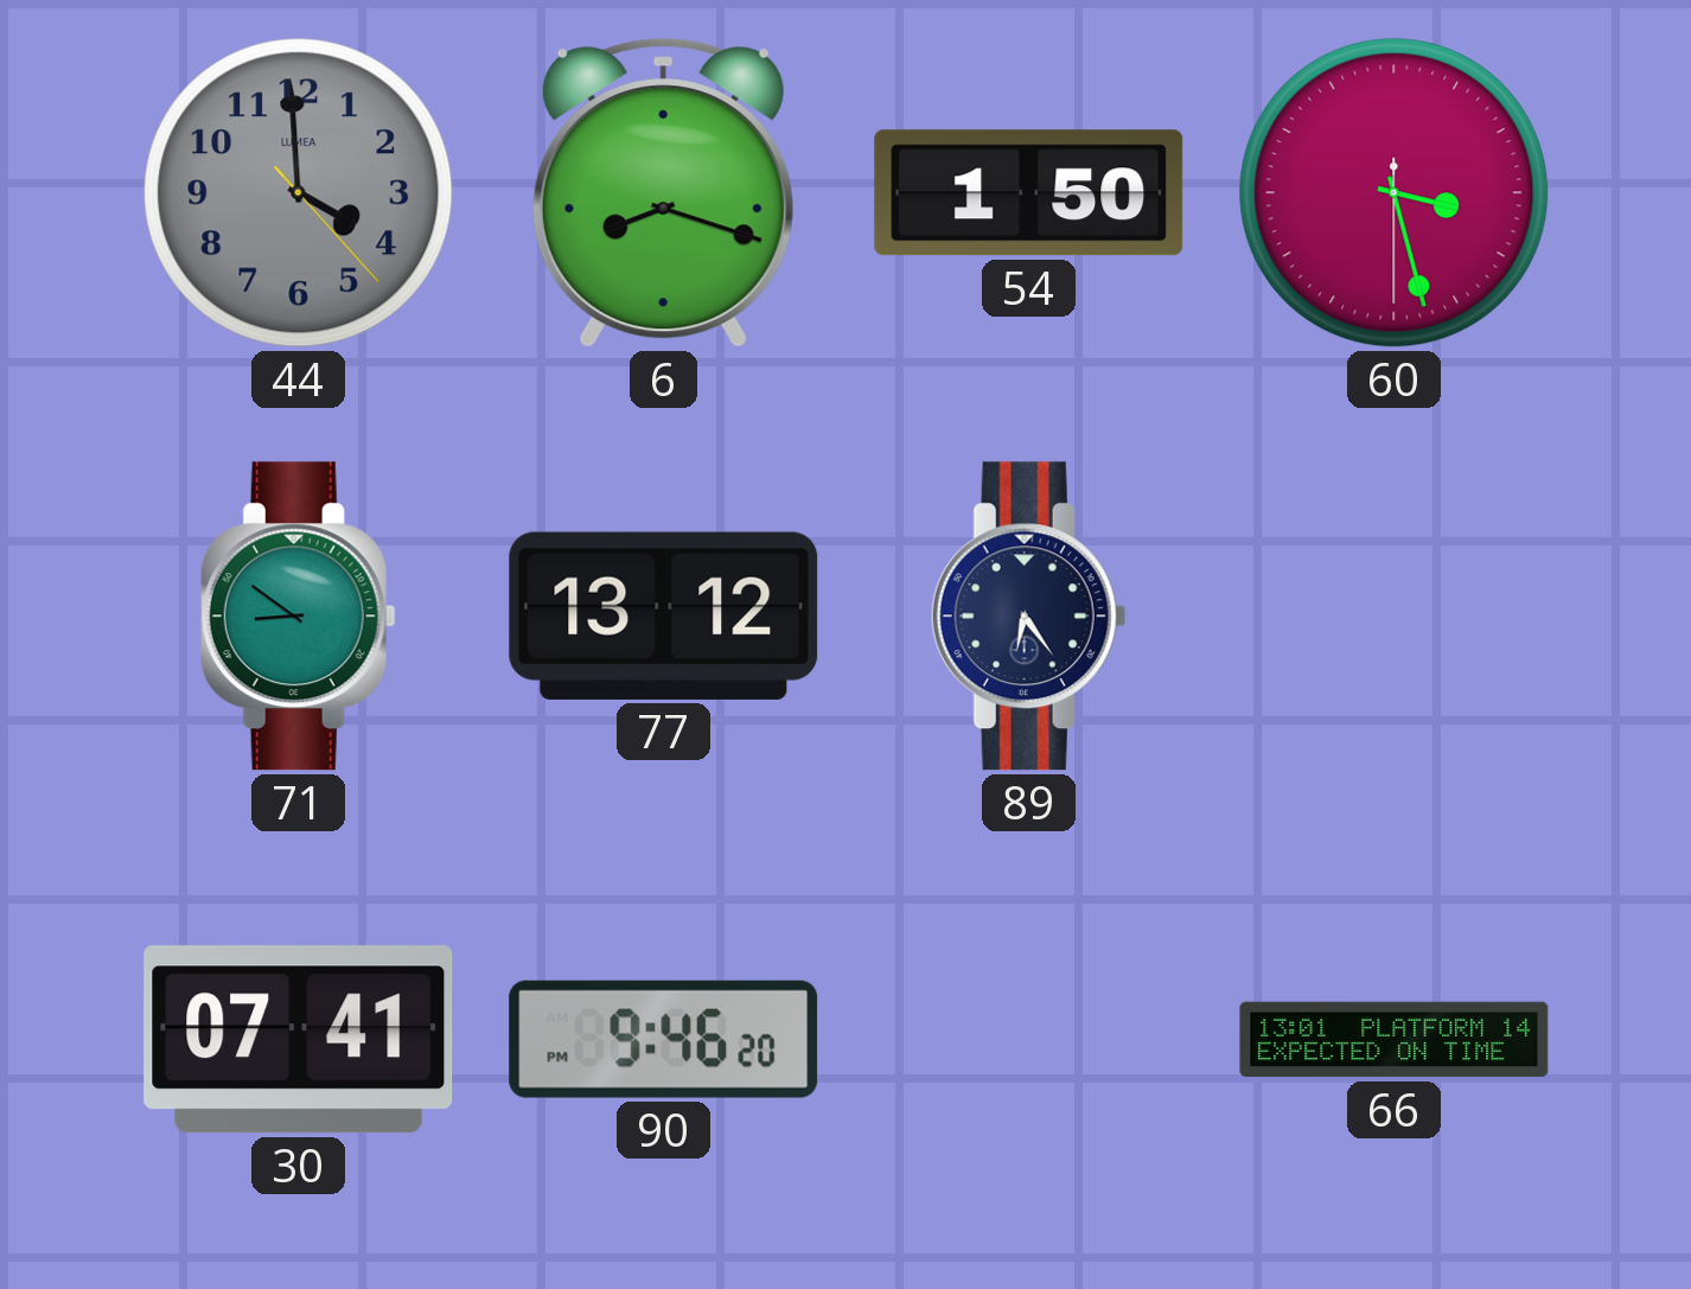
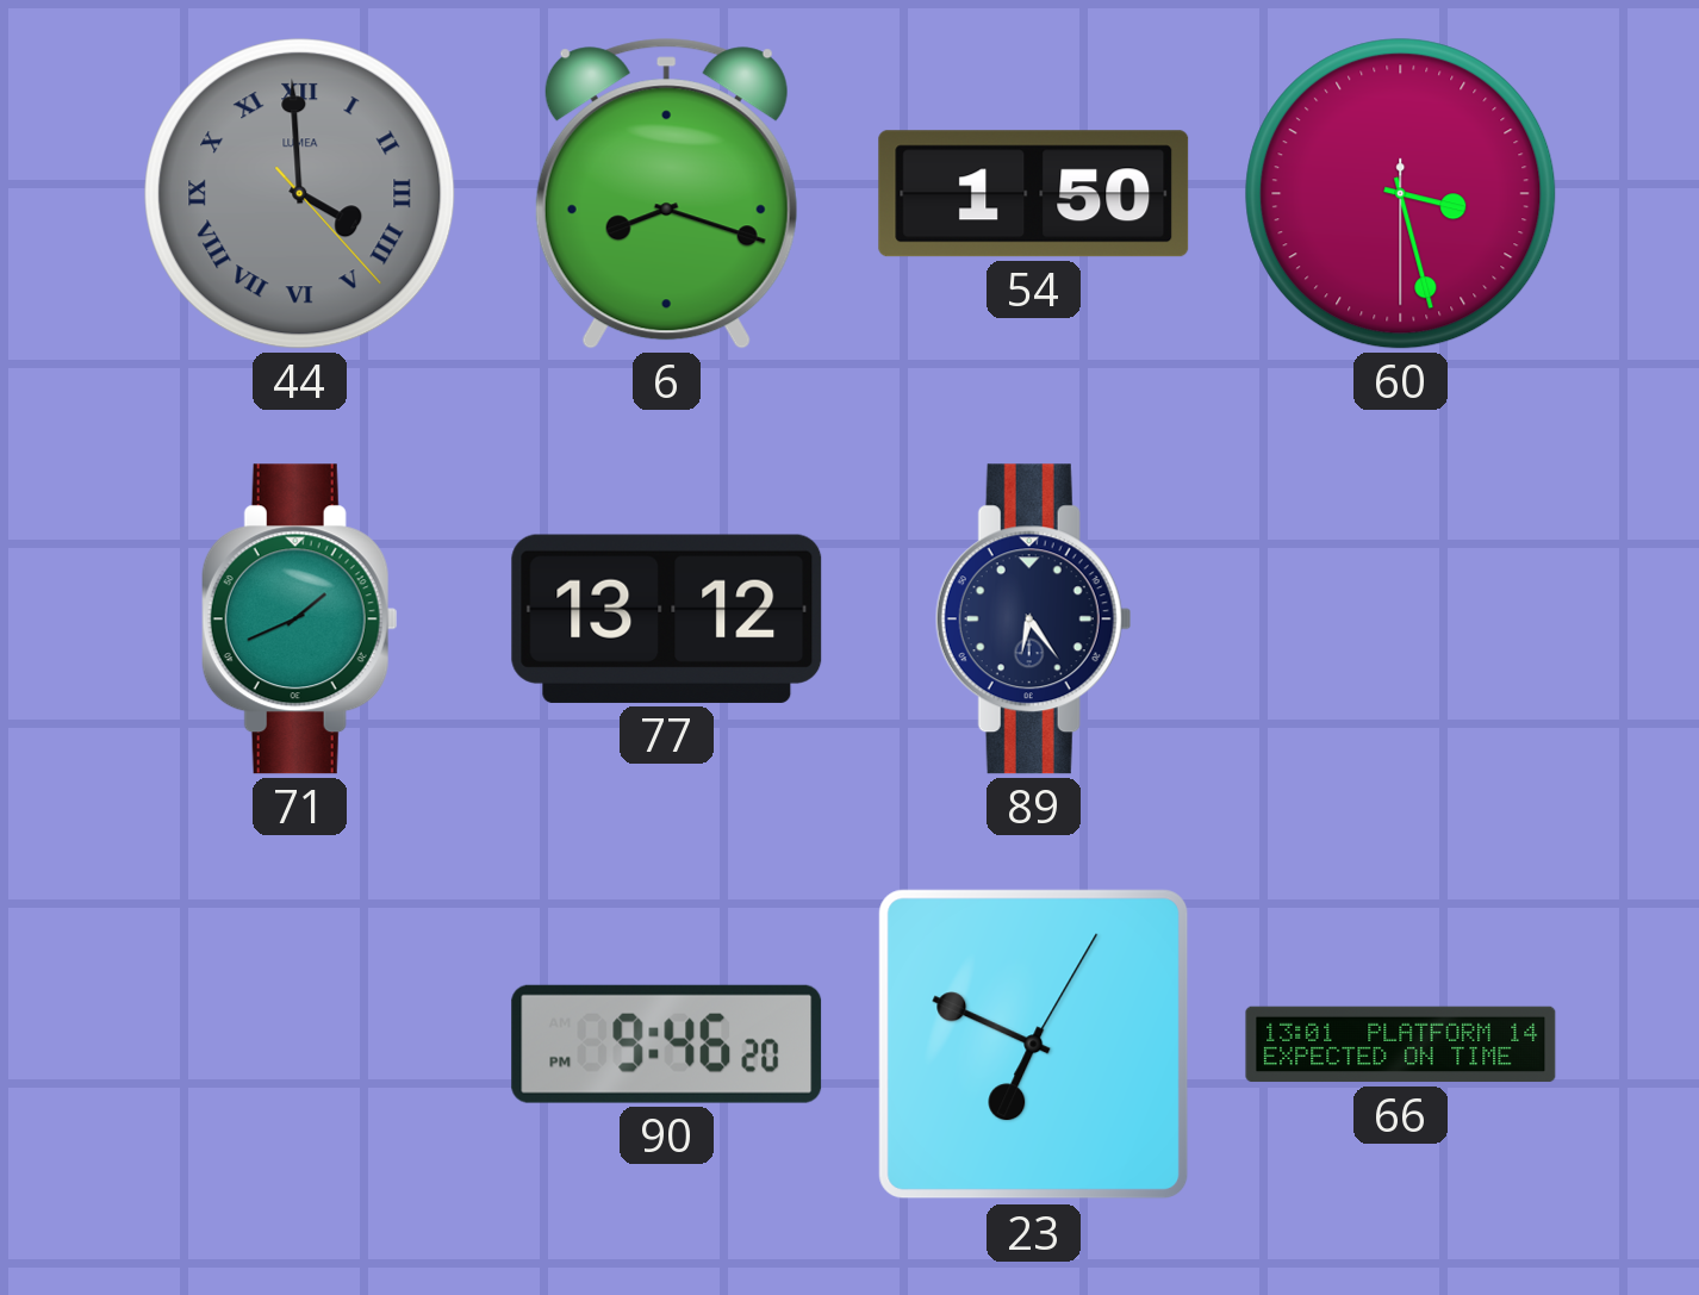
44 numerals: Arabic -> Roman (300, 194)
71: 8:51 -> 1:41 (299, 620)
30: 07:41 -> none (299, 1040)
23: none -> 6:49 (1034, 1045)
